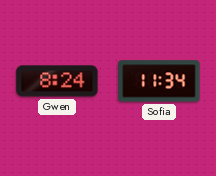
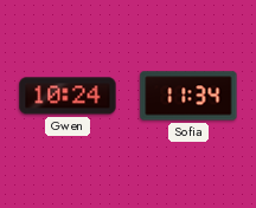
Gwen: 8:24 -> 10:24 (68, 96)
